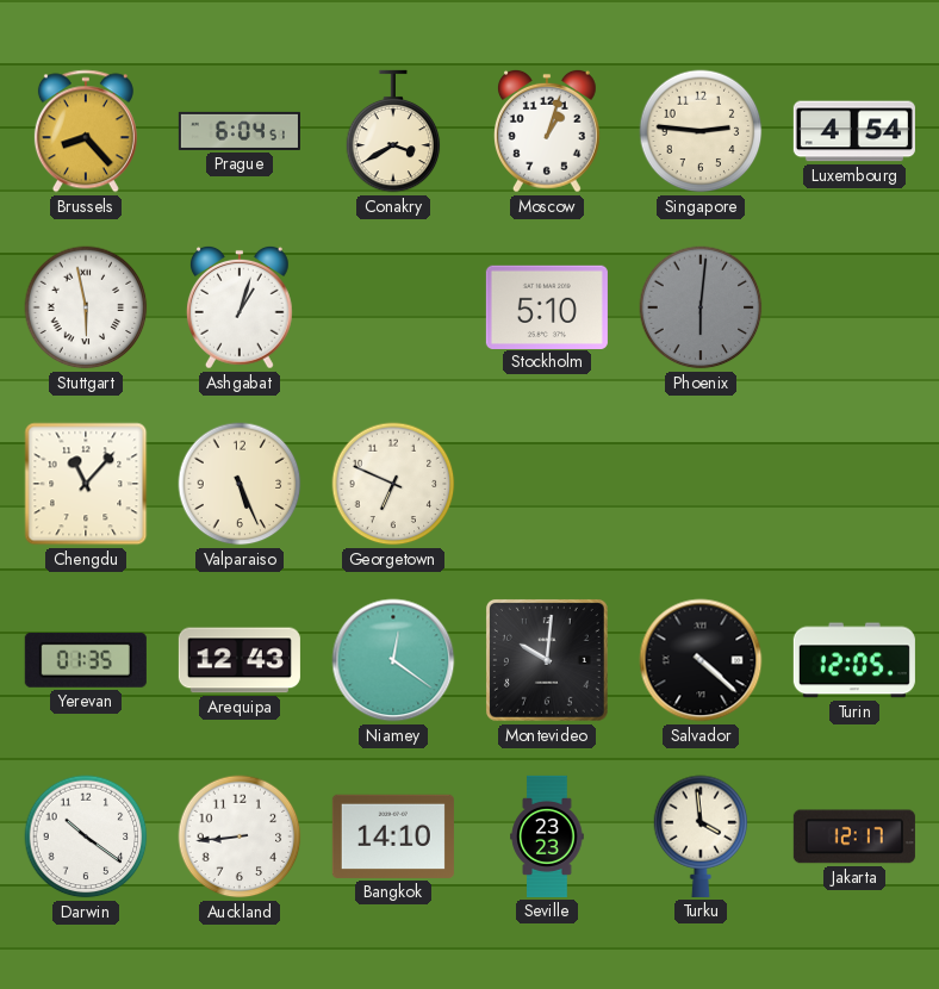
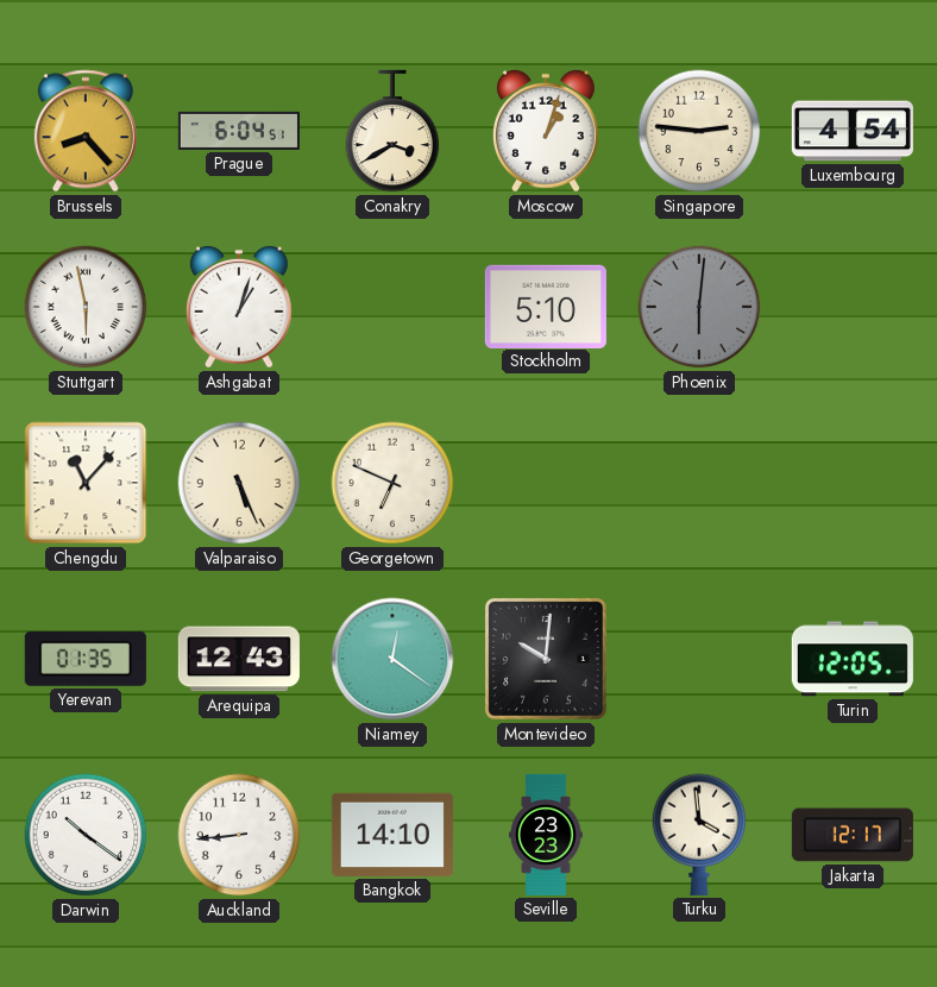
Salvador: 4:22 -> none (701, 660)
